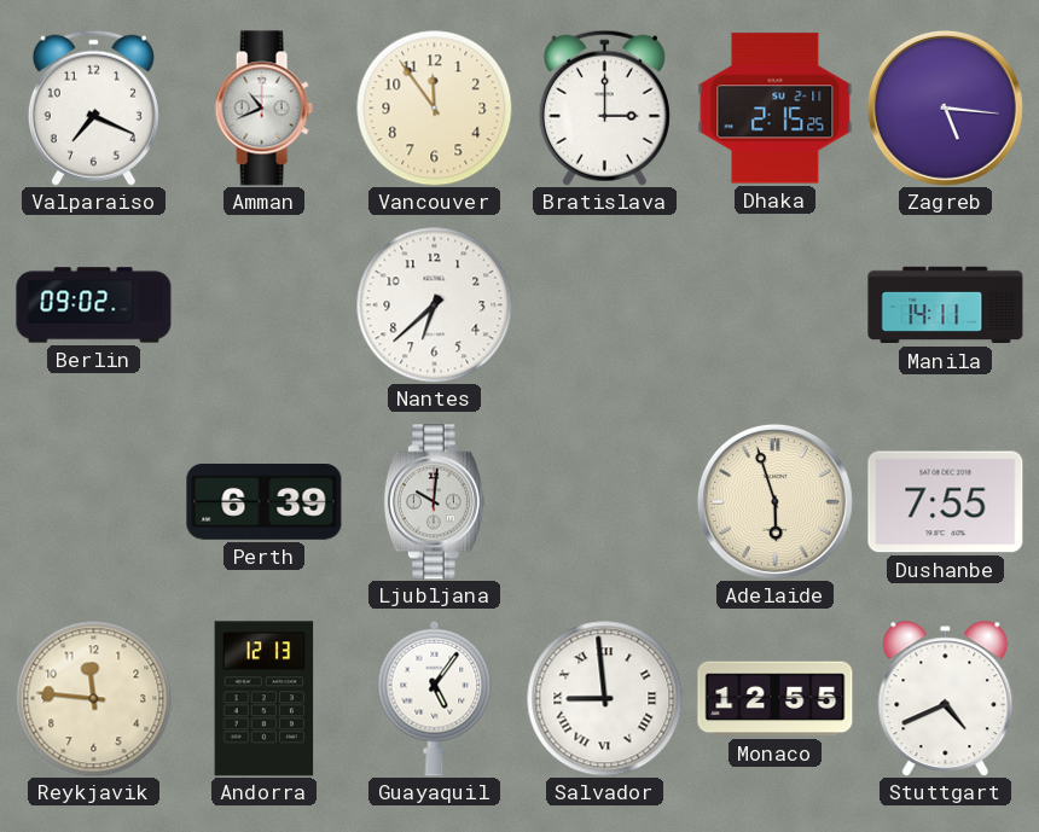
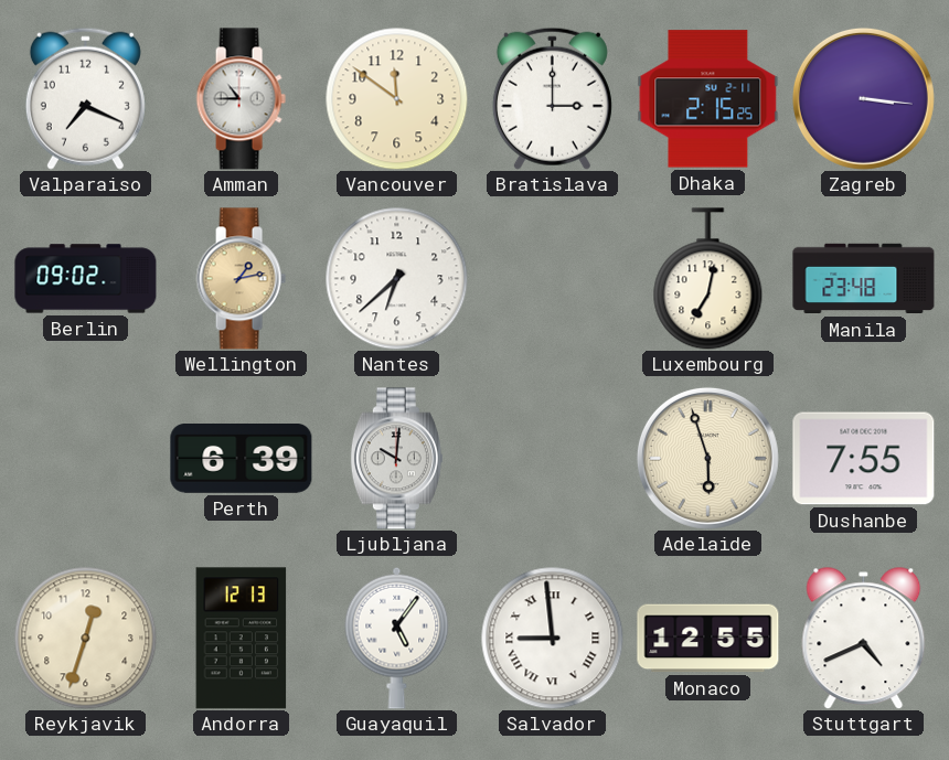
Amman: 10:41 -> 10:45 (241, 99)
Vancouver: 11:54 -> 11:51 (396, 98)
Zagreb: 5:16 -> 3:16 (863, 98)
Wellington: none -> 1:13 (241, 279)
Luxembourg: none -> 7:02 (708, 279)
Manila: 14:11 -> 23:48 (864, 279)
Reykjavik: 11:46 -> 12:33 (85, 638)
